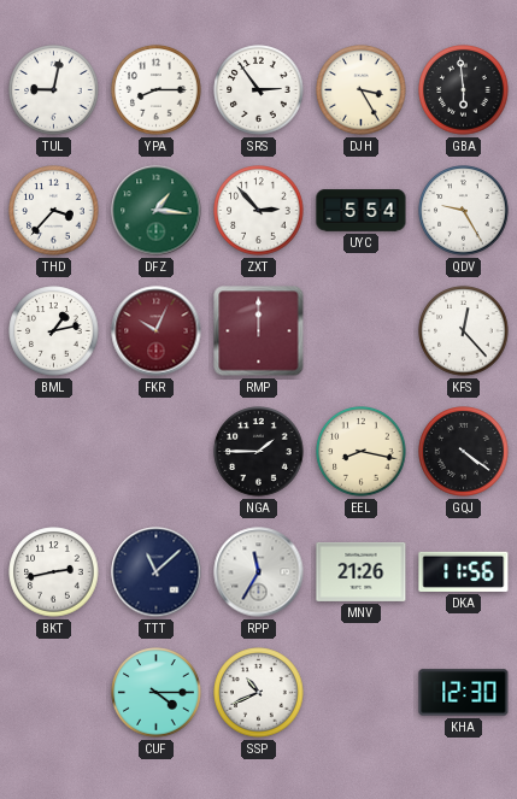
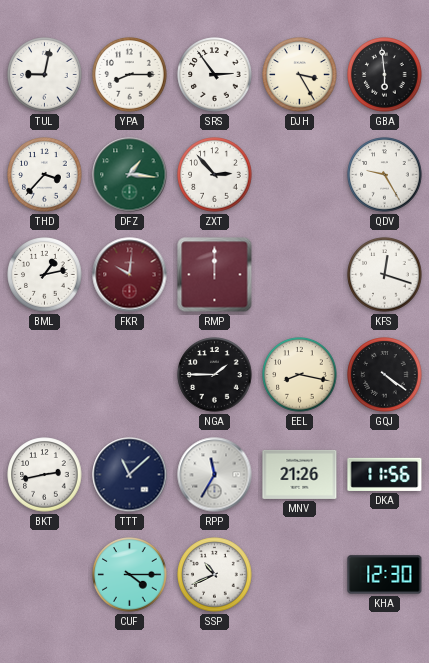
UYC: 5:54 -> none (362, 211)
FKR: 10:04 -> 10:01 (130, 275)
KFS: 12:23 -> 12:18 (385, 275)
